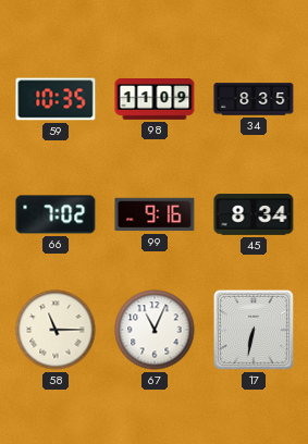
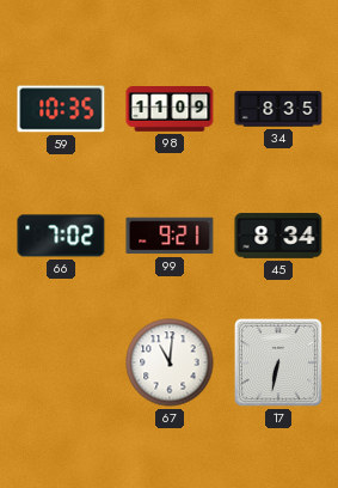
99: 9:16 -> 9:21 (170, 236)
58: 11:15 -> none (56, 330)
67: 11:04 -> 11:01 (170, 362)
